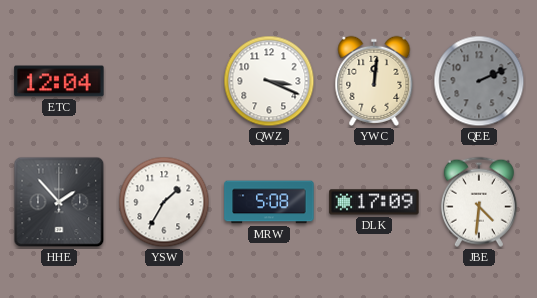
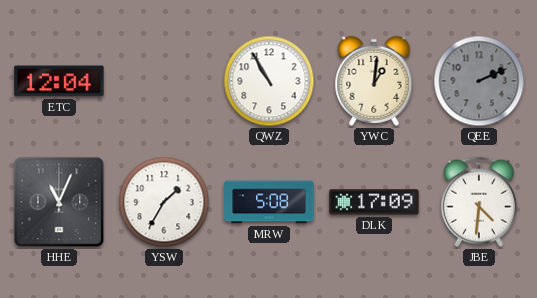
QWZ: 3:19 -> 10:55 (269, 81)
YWC: 12:01 -> 1:01 (374, 81)
HHE: 1:53 -> 11:04 (59, 202)
